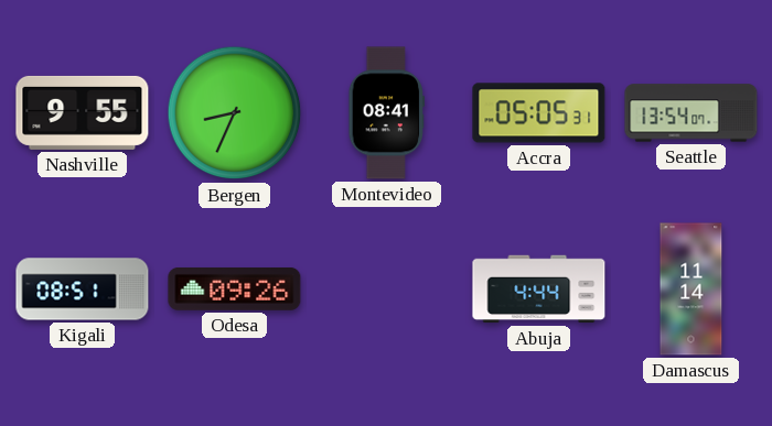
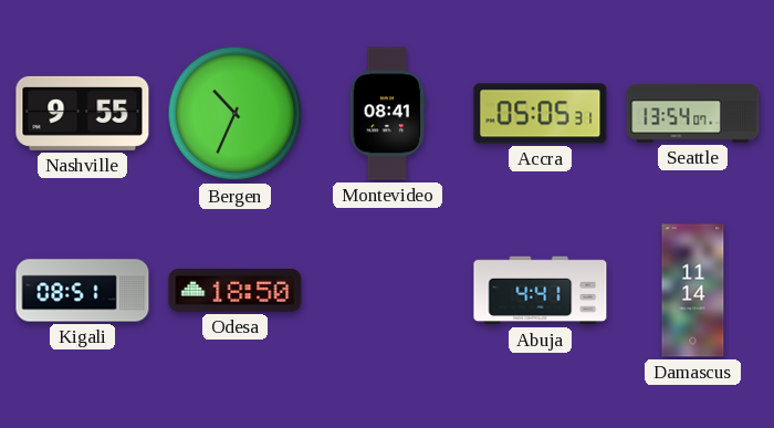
Bergen: 8:34 -> 10:34 (236, 114)
Odesa: 09:26 -> 18:50 (236, 290)
Abuja: 4:44 -> 4:41 (541, 291)
